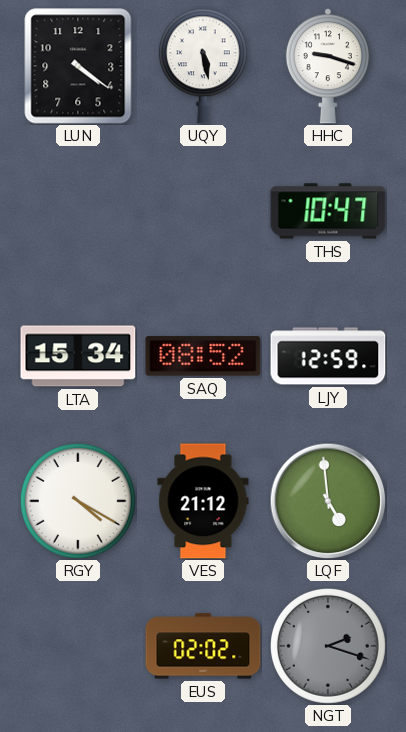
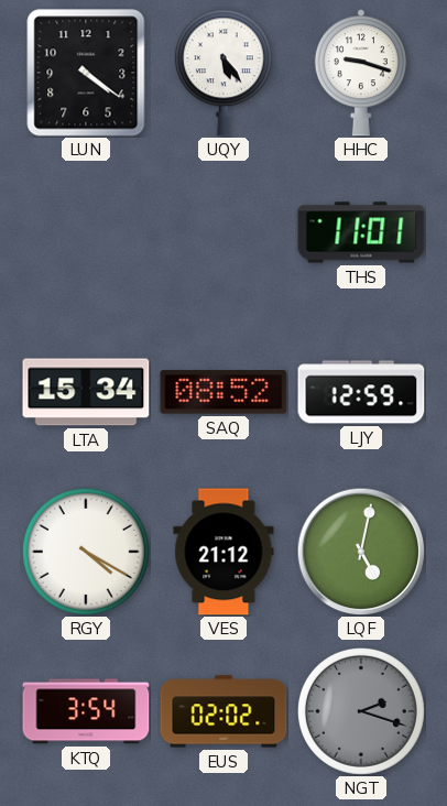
UQY: 5:28 -> 5:24 (223, 73)
THS: 10:47 -> 11:01 (361, 232)
LQF: 4:59 -> 5:02 (361, 552)
KTQ: none -> 3:54 (86, 711)
